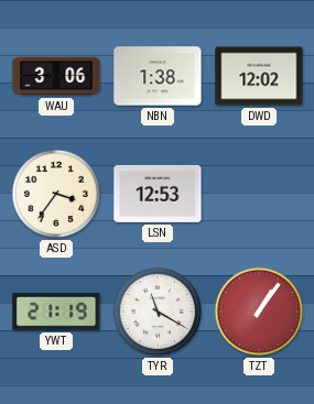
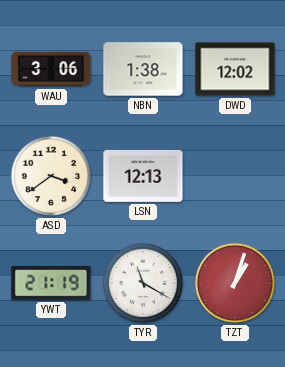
ASD: 3:36 -> 3:39 (51, 176)
LSN: 12:53 -> 12:13 (143, 176)
TZT: 1:06 -> 1:03 (235, 283)
